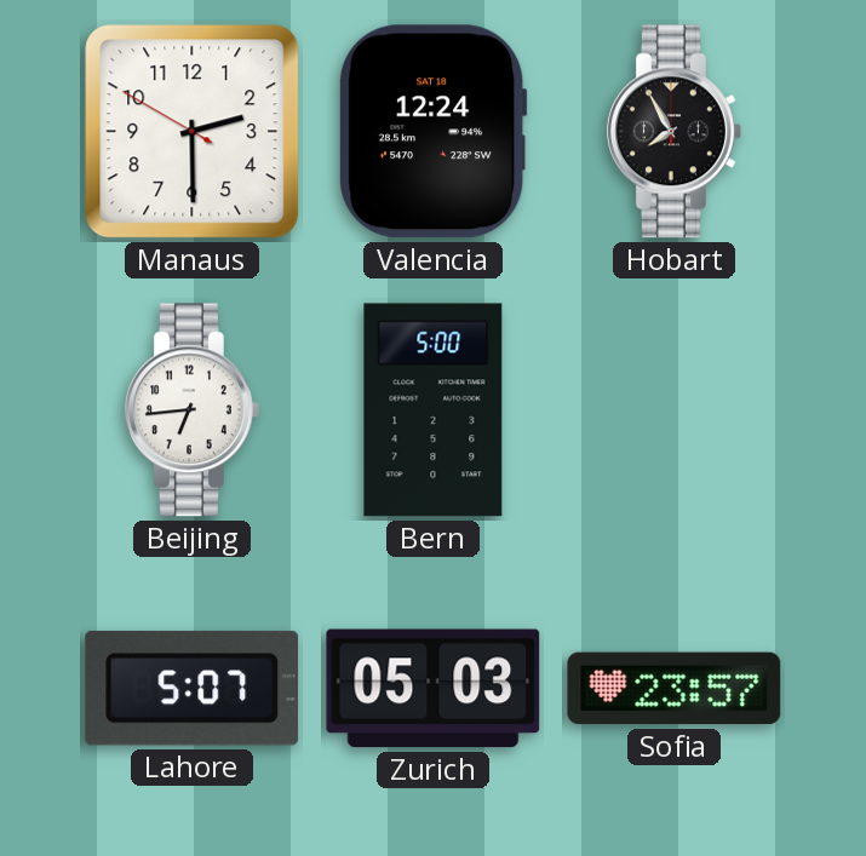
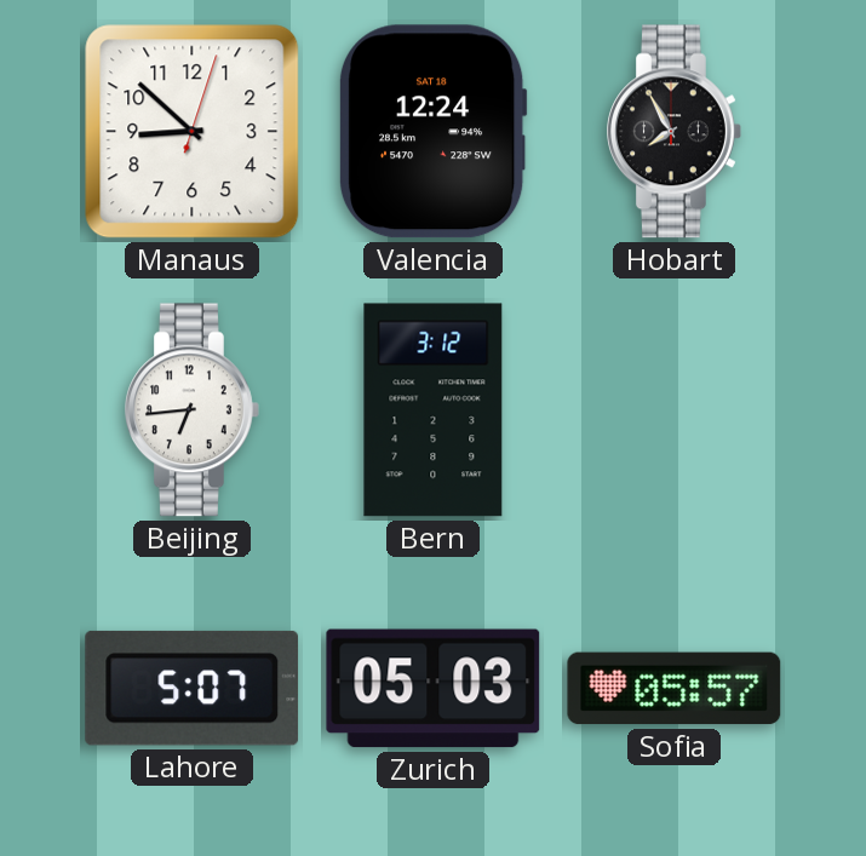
Manaus: 2:29 -> 8:52 (193, 132)
Bern: 5:00 -> 3:12 (434, 410)
Sofia: 23:57 -> 05:57 (675, 689)
